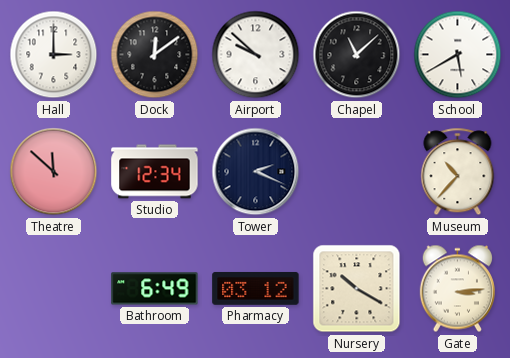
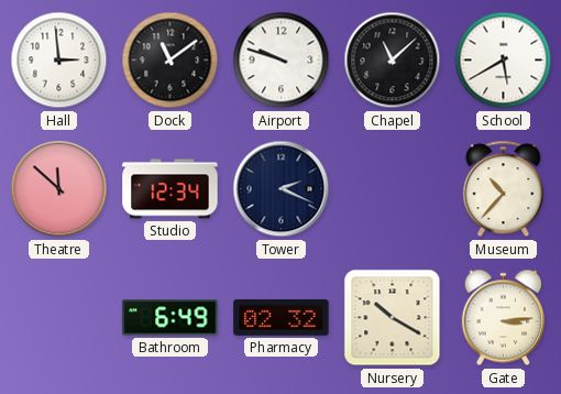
Hall: 3:00 -> 2:59 (59, 61)
Dock: 12:09 -> 11:09 (170, 61)
Airport: 9:52 -> 9:48 (282, 61)
Pharmacy: 03:12 -> 02:32 (282, 318)
